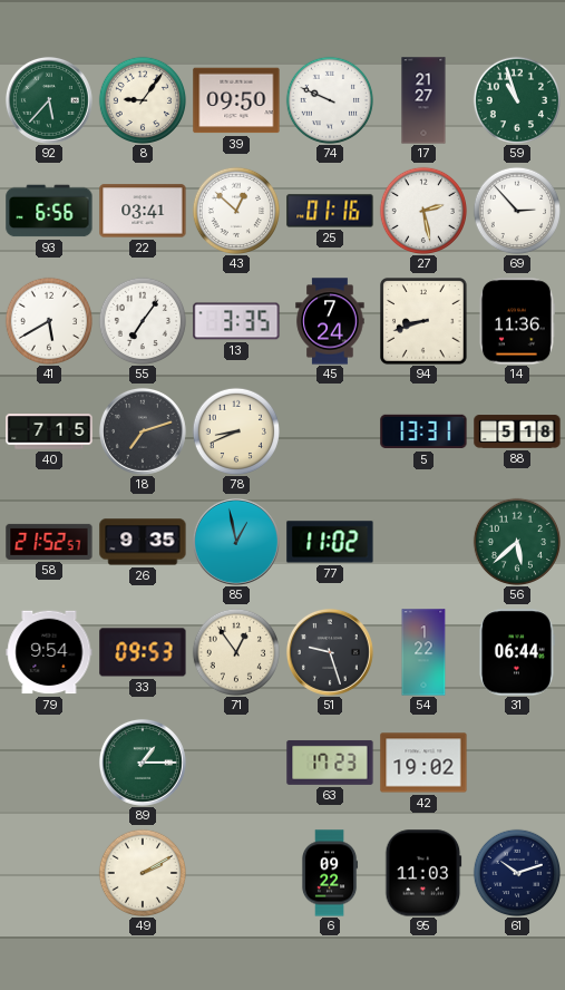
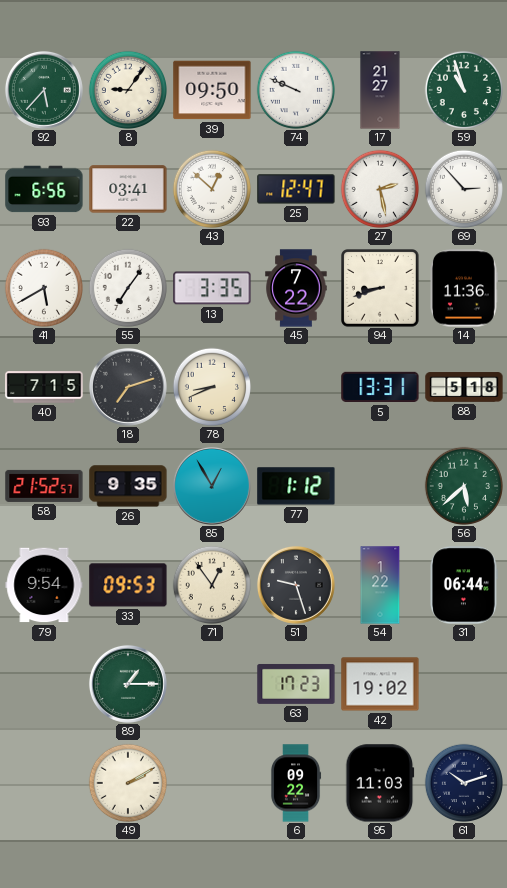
25: 01:16 -> 12:47 (296, 189)
45: 7:24 -> 7:22 (296, 288)
85: 12:58 -> 12:55 (212, 486)
77: 11:02 -> 1:12 (296, 486)
